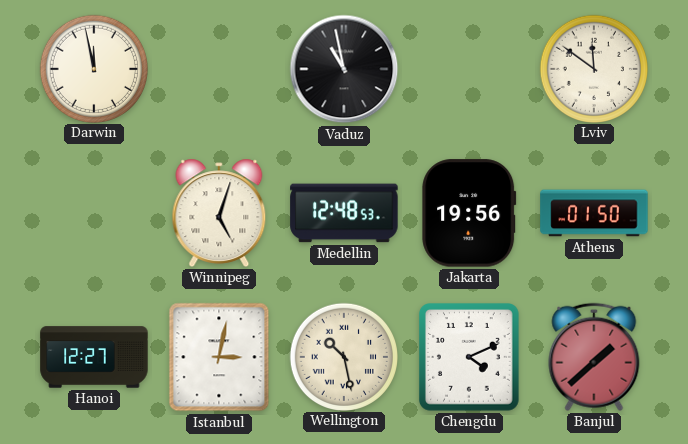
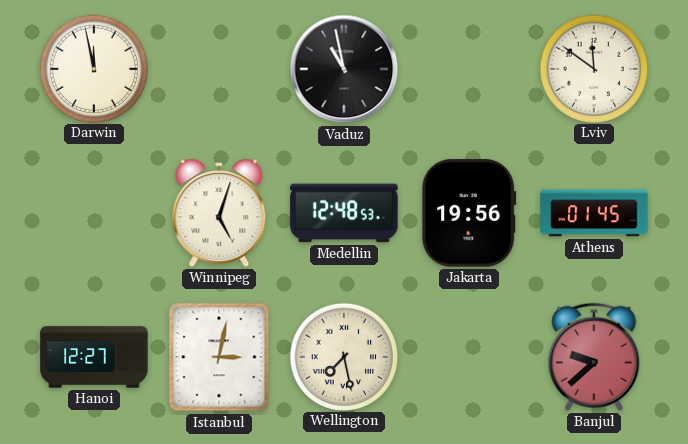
Athens: 01:50 -> 01:45 (594, 213)
Wellington: 10:28 -> 7:28 (343, 356)
Chengdu: 4:11 -> none (470, 358)
Banjul: 1:38 -> 9:38 (594, 357)
